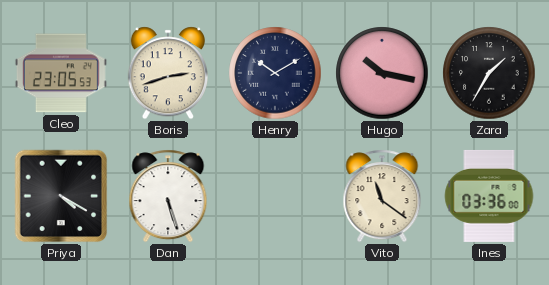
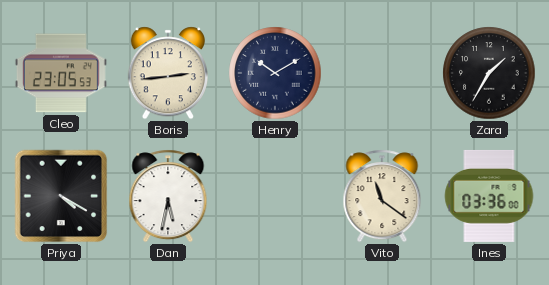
Boris: 2:42 -> 2:44 (167, 73)
Hugo: 10:17 -> none (382, 73)
Dan: 5:27 -> 5:32 (168, 196)
